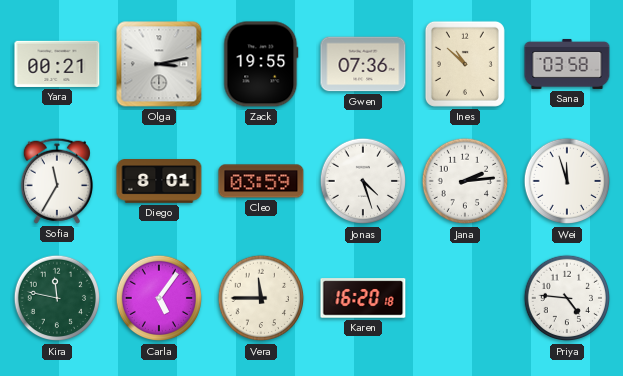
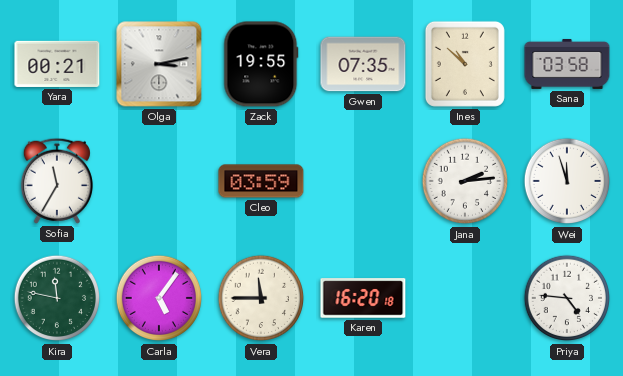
Gwen: 07:36 -> 07:35 (363, 64)
Diego: 8:01 -> none (159, 181)
Jonas: 4:27 -> none (363, 181)
